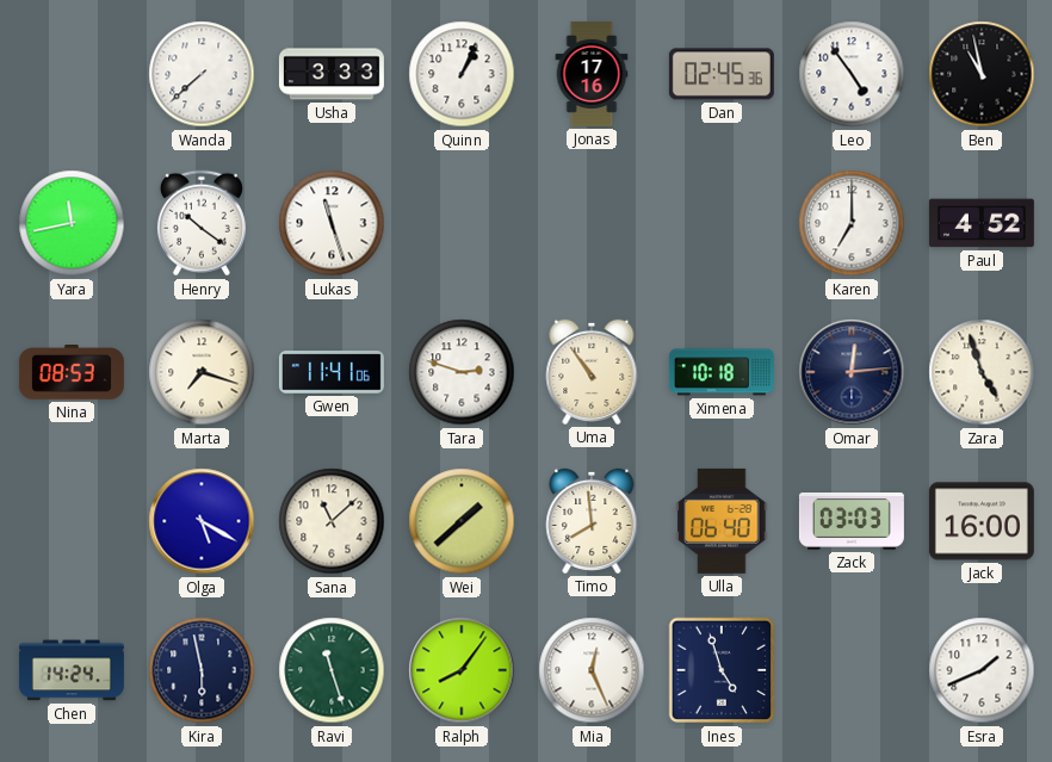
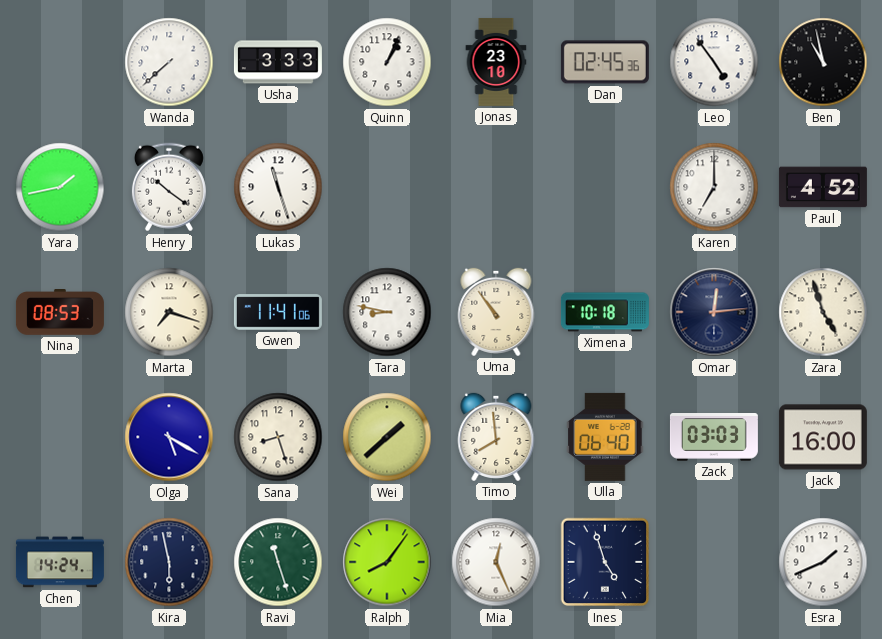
Jonas: 17:16 -> 23:10 (496, 62)
Yara: 11:43 -> 1:43 (60, 187)
Tara: 2:48 -> 8:47 (387, 312)
Sana: 11:08 -> 8:27 (278, 437)
